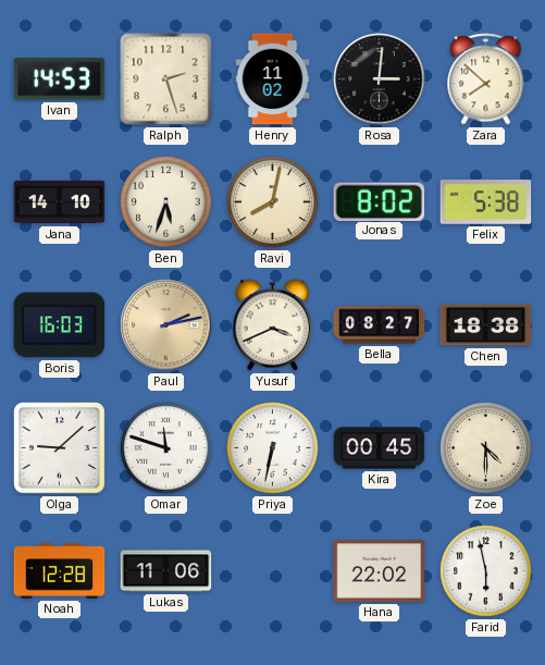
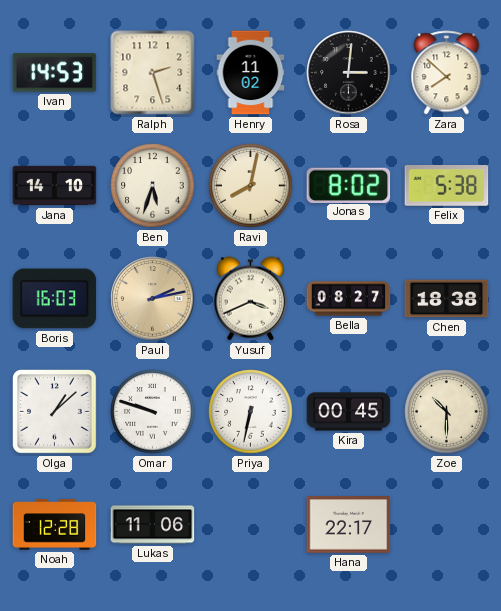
Olga: 9:08 -> 1:08 (55, 412)
Omar: 11:48 -> 9:48 (153, 412)
Zoe: 4:30 -> 10:30 (447, 412)
Hana: 22:02 -> 22:17 (349, 525)
Farid: 5:58 -> none (486, 571)
